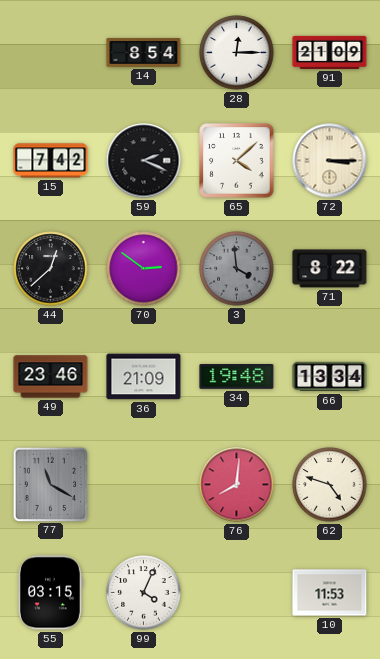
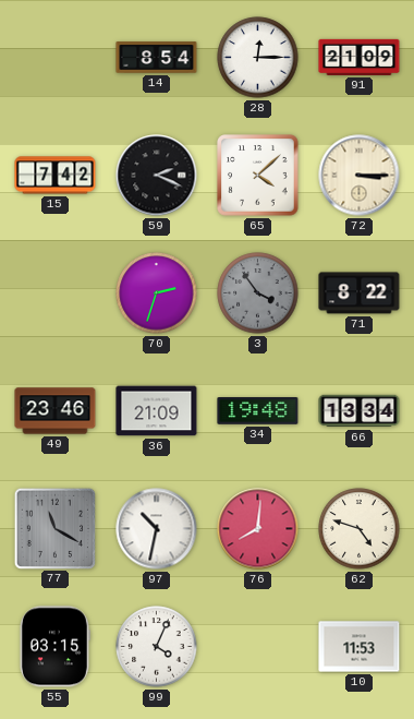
44: 12:38 -> none (51, 269)
70: 2:51 -> 2:33 (157, 293)
3: 3:59 -> 3:54 (258, 293)
97: none -> 10:32 (157, 529)
